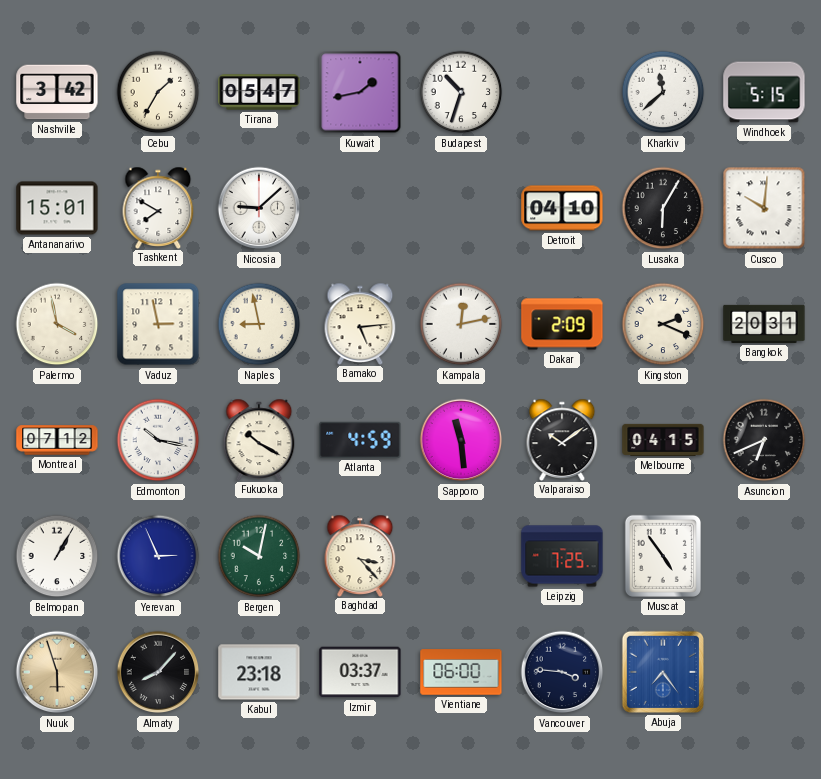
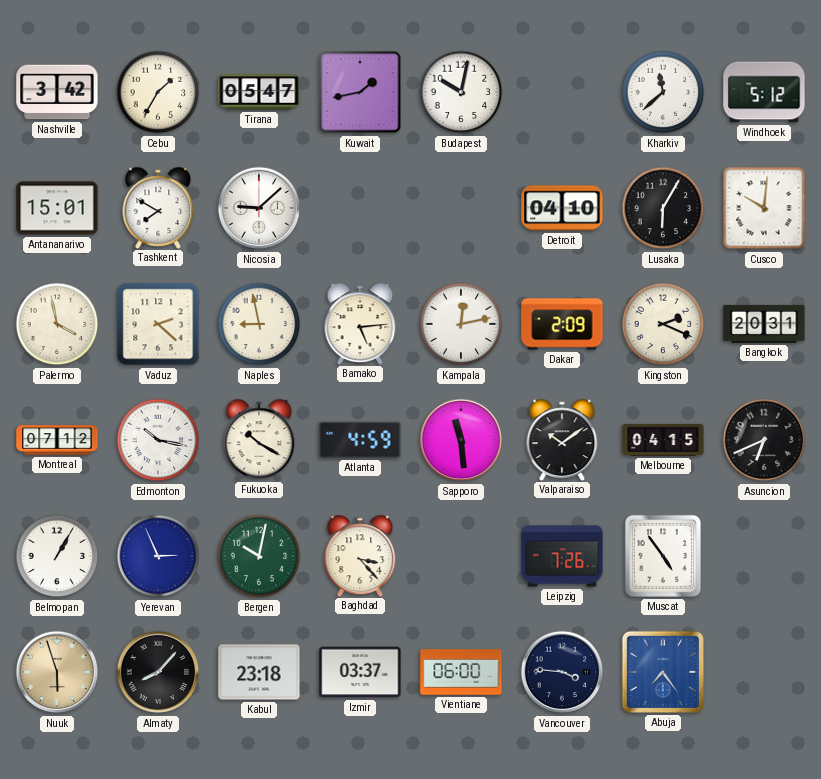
Budapest: 10:33 -> 10:02 (461, 92)
Windhoek: 5:15 -> 5:12 (764, 92)
Vaduz: 2:58 -> 2:22 (158, 324)
Leipzig: 7:25 -> 7:26 (562, 556)
